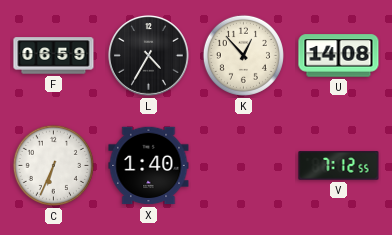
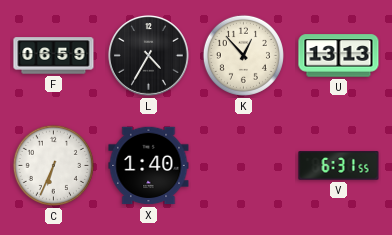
U: 14:08 -> 13:13 (339, 56)
V: 7:12 -> 6:31 (339, 166)
